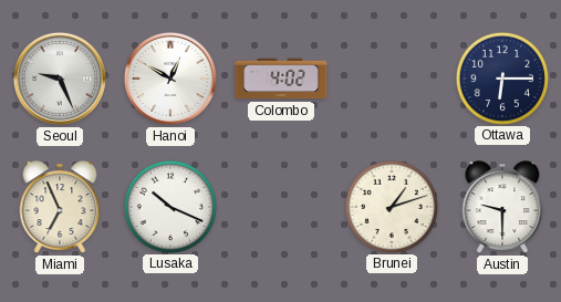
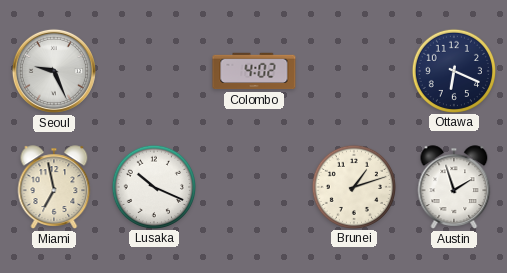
Hanoi: 12:50 -> none (170, 79)
Ottawa: 6:15 -> 6:19 (453, 70)
Miami: 6:56 -> 6:58 (54, 187)
Austin: 9:30 -> 1:57 (454, 187)
